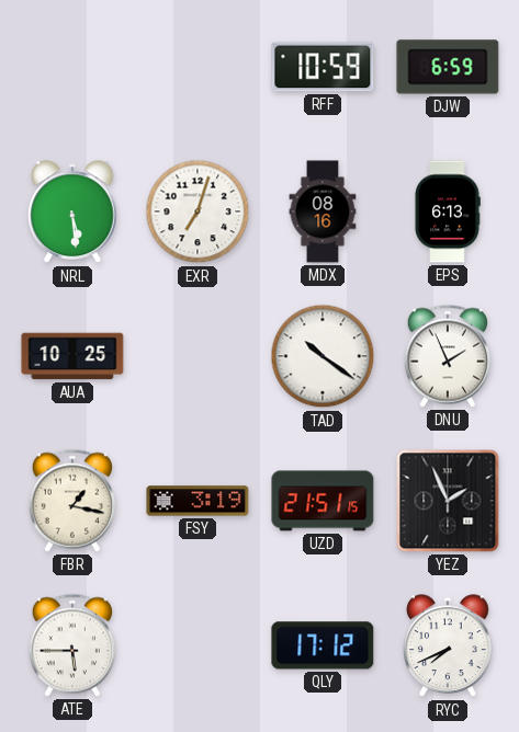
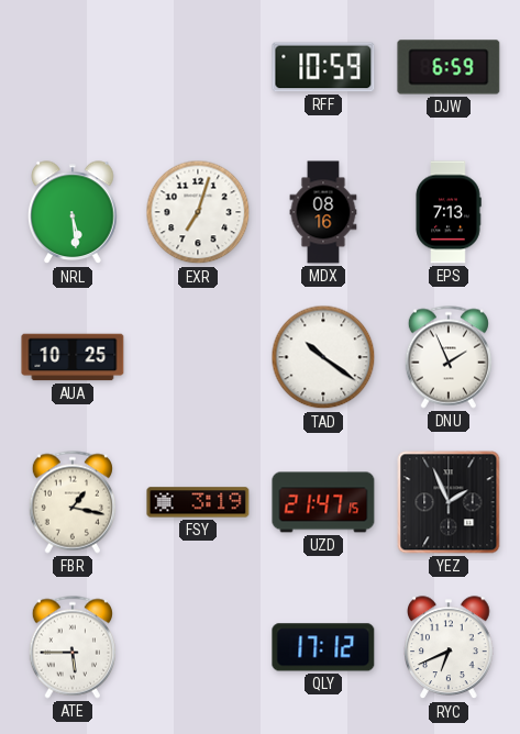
EPS: 6:13 -> 7:13 (449, 212)
UZD: 21:51 -> 21:47 (323, 502)
RYC: 7:41 -> 6:41 (449, 648)
